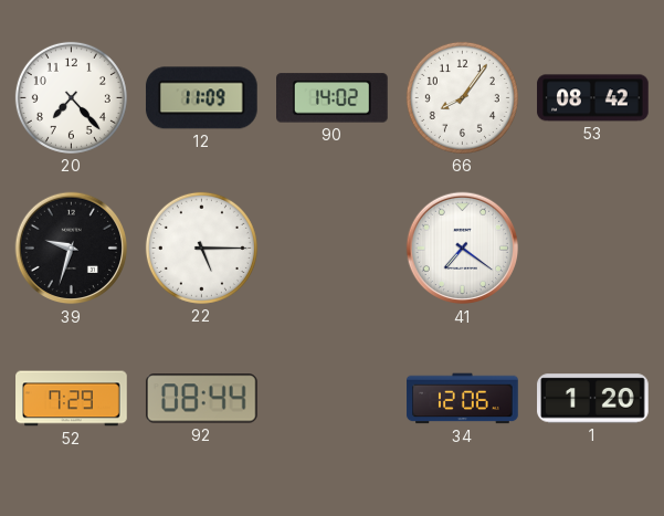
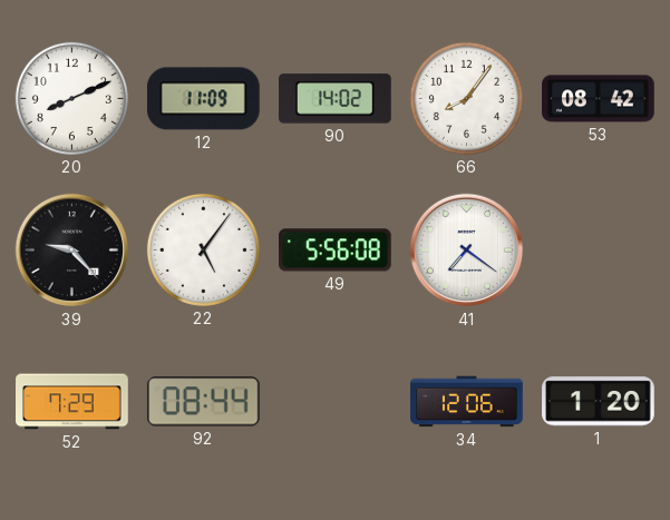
20: 7:23 -> 8:11 (71, 98)
39: 9:33 -> 9:23 (72, 251)
22: 5:15 -> 5:06 (203, 249)
49: none -> 5:56 (336, 251)
